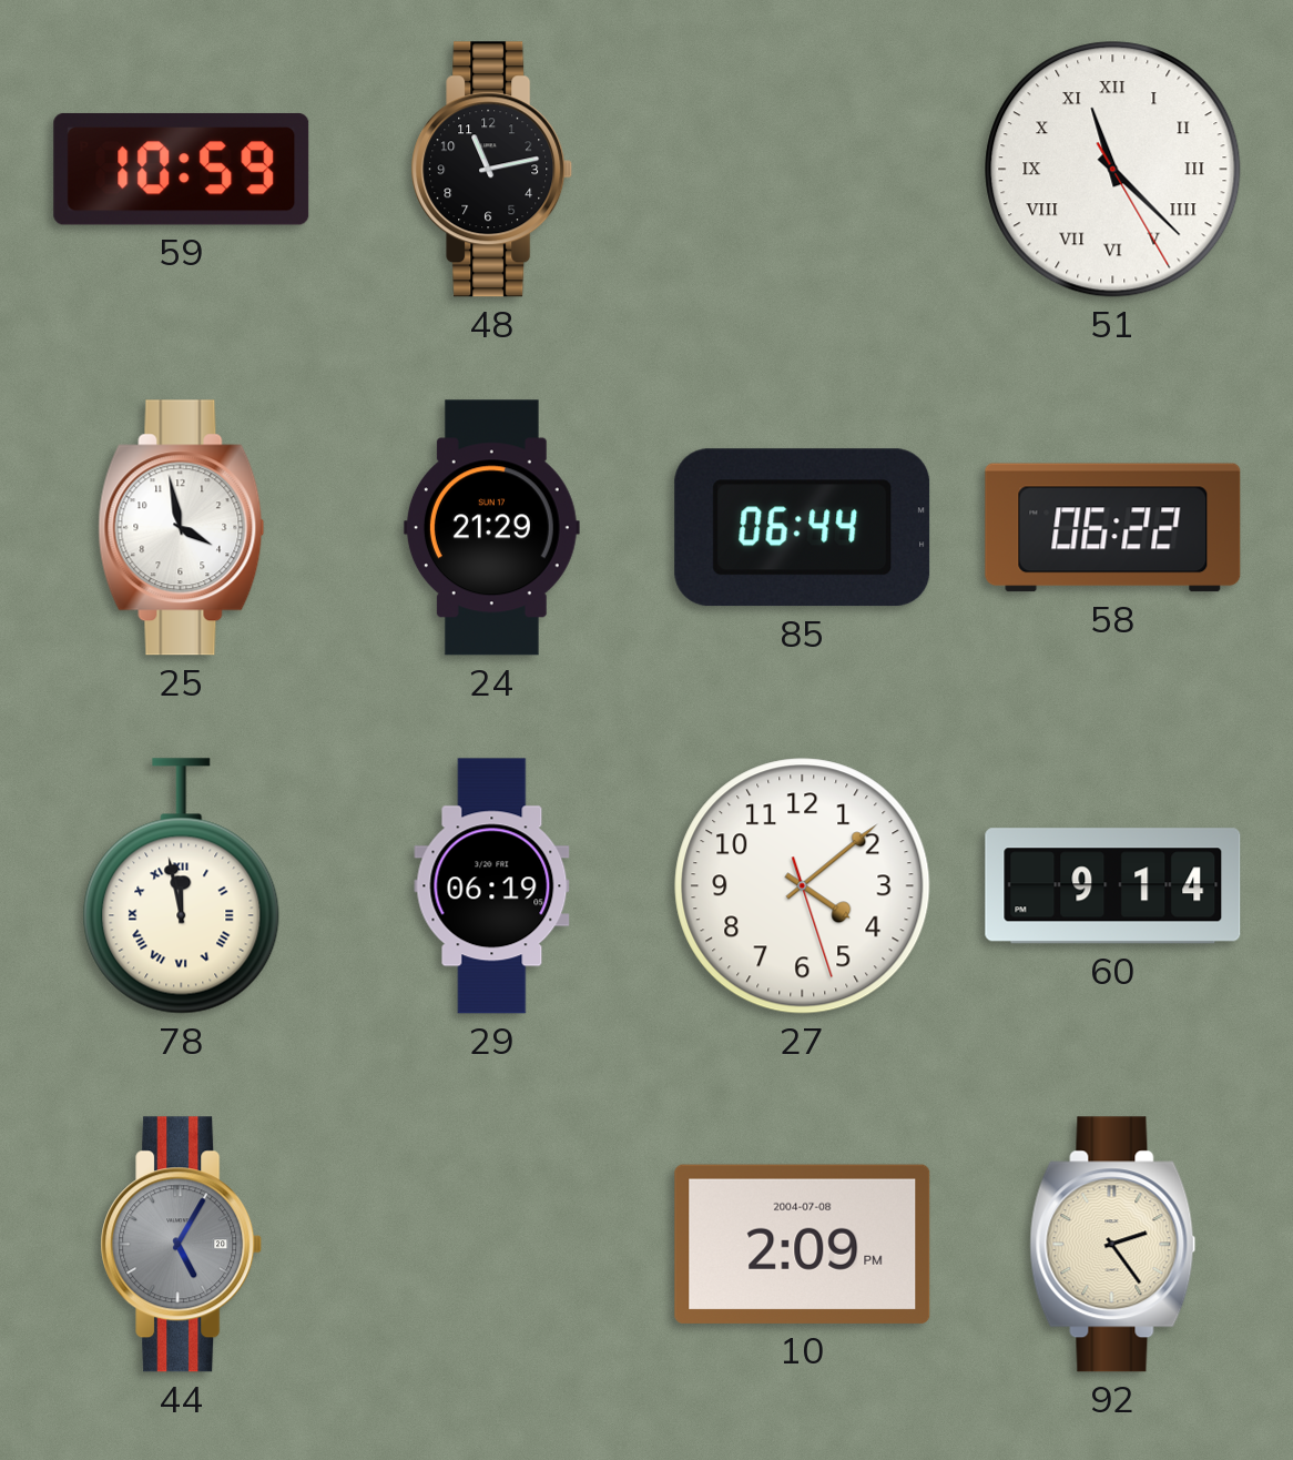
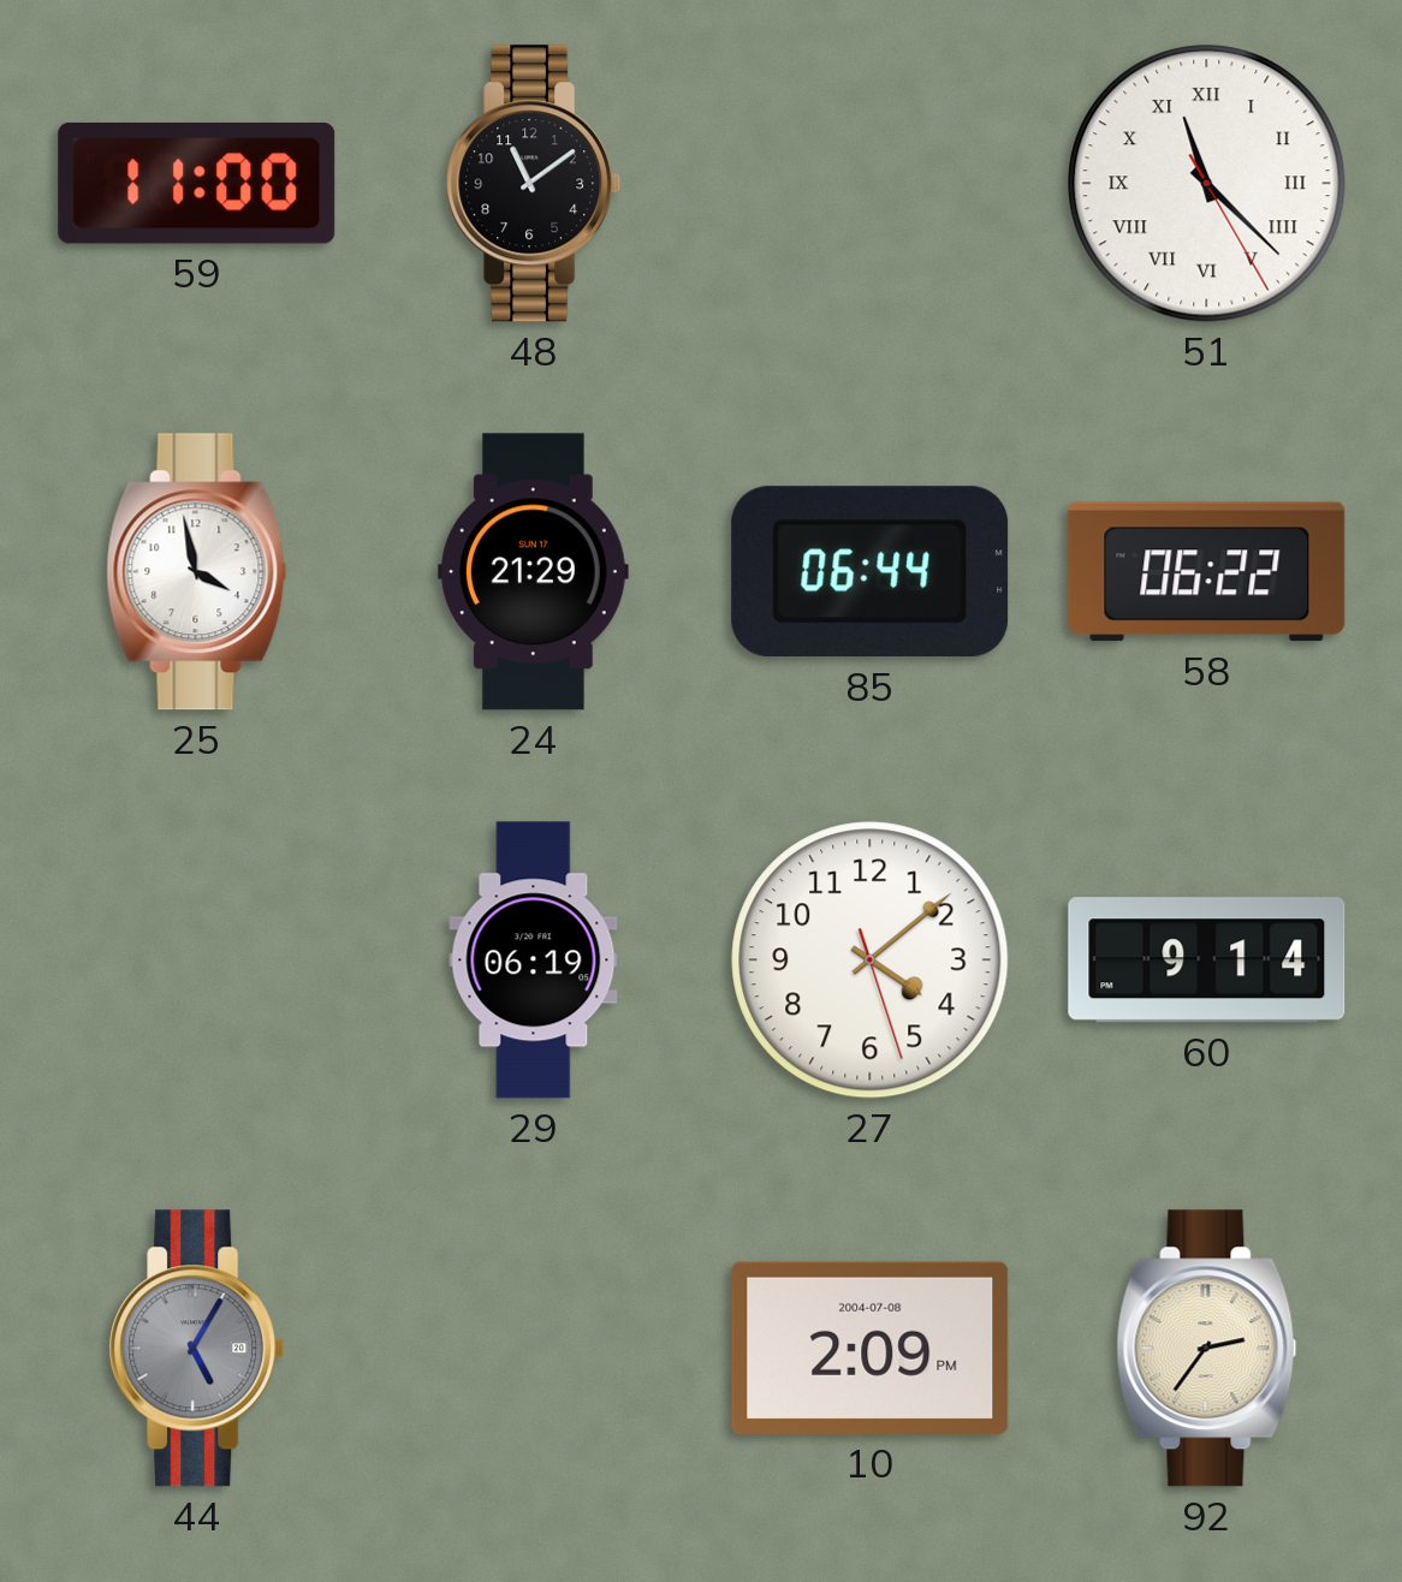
59: 10:59 -> 11:00 (197, 183)
48: 11:13 -> 11:09 (534, 184)
78: 11:58 -> none (182, 886)
92: 2:24 -> 2:36 (1207, 1349)
